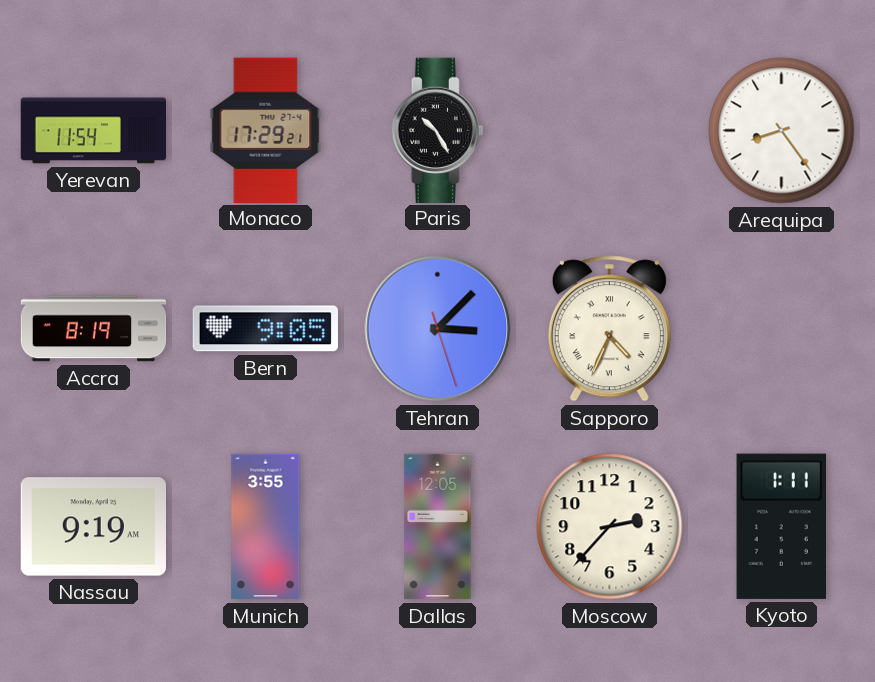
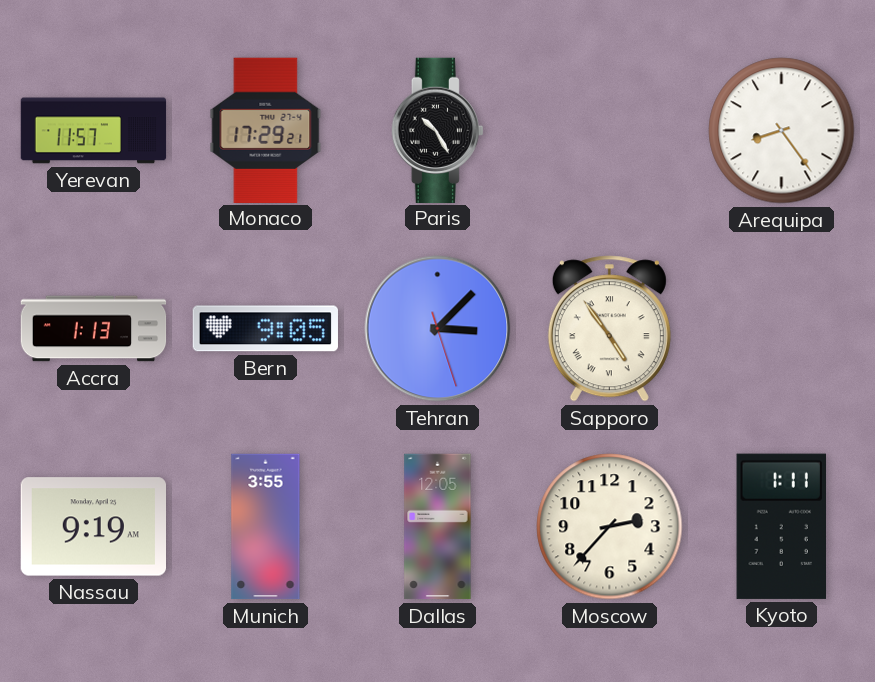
Yerevan: 11:54 -> 11:57 (94, 131)
Accra: 8:19 -> 1:13 (94, 329)
Sapporo: 4:34 -> 4:54 (609, 329)
